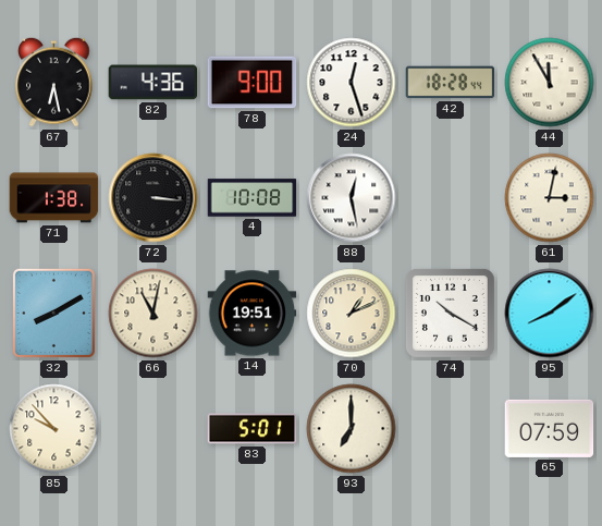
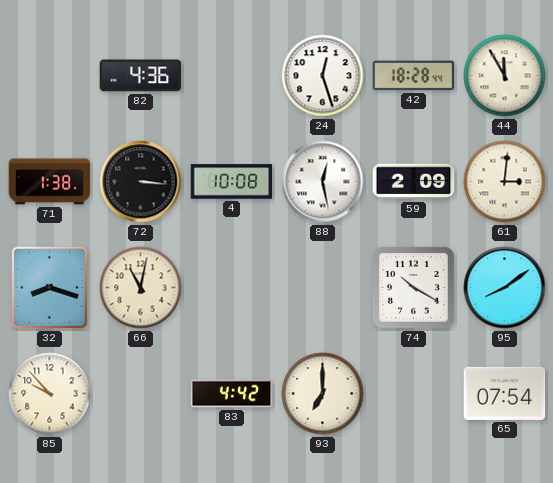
67: 6:28 -> none (54, 82)
78: 9:00 -> none (253, 83)
59: none -> 2:09 (414, 182)
61: 3:02 -> 3:01 (505, 182)
32: 8:10 -> 8:18 (49, 287)
14: 19:51 -> none (253, 314)
70: 1:11 -> none (352, 314)
83: 5:01 -> 4:42 (232, 394)
65: 07:59 -> 07:54 (505, 393)
